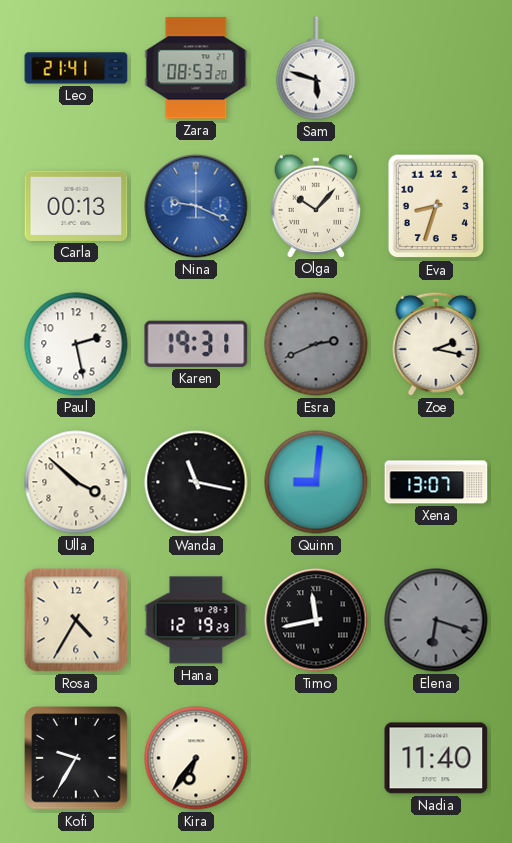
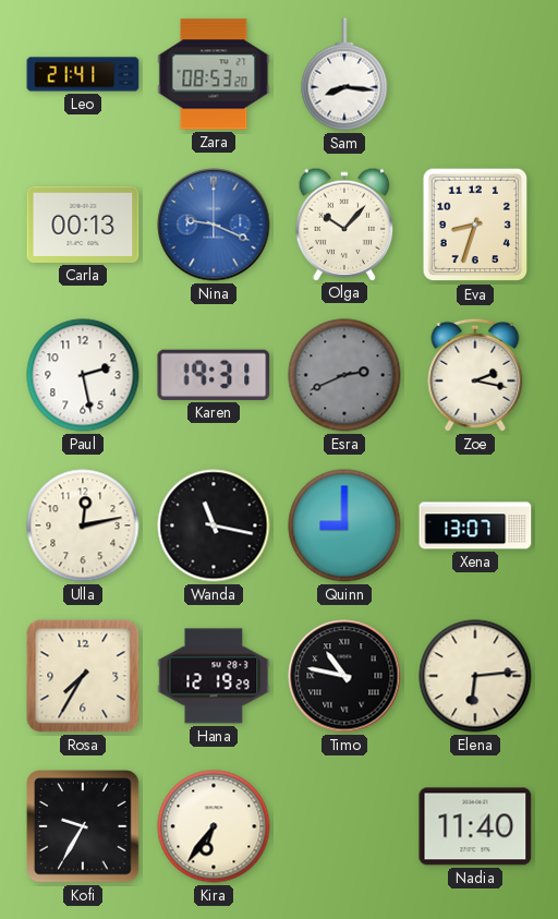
Sam: 5:48 -> 8:16 (344, 74)
Ulla: 3:52 -> 12:13 (83, 525)
Quinn: 9:01 -> 9:00 (344, 525)
Rosa: 4:35 -> 7:35 (83, 676)
Timo: 11:43 -> 10:47 (344, 676)
Elena: 6:18 -> 6:14 (475, 676)
Elena dial: grey -> cream (475, 676)
